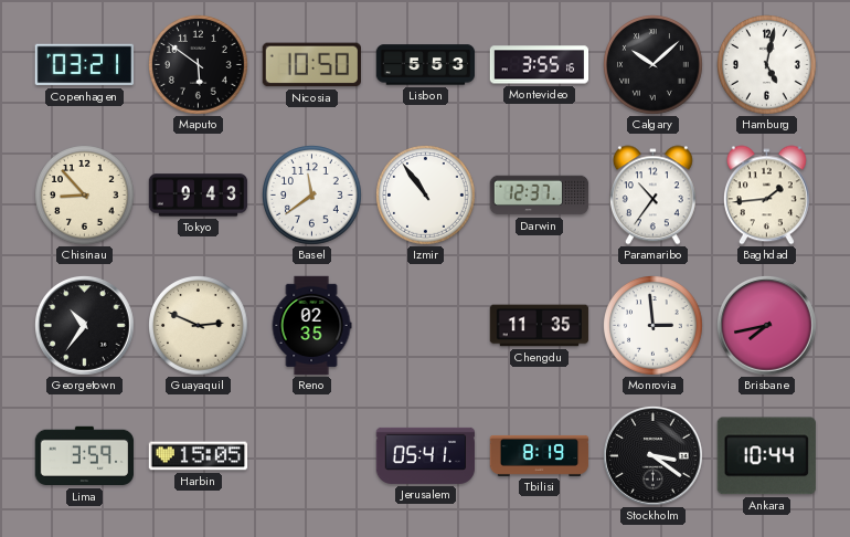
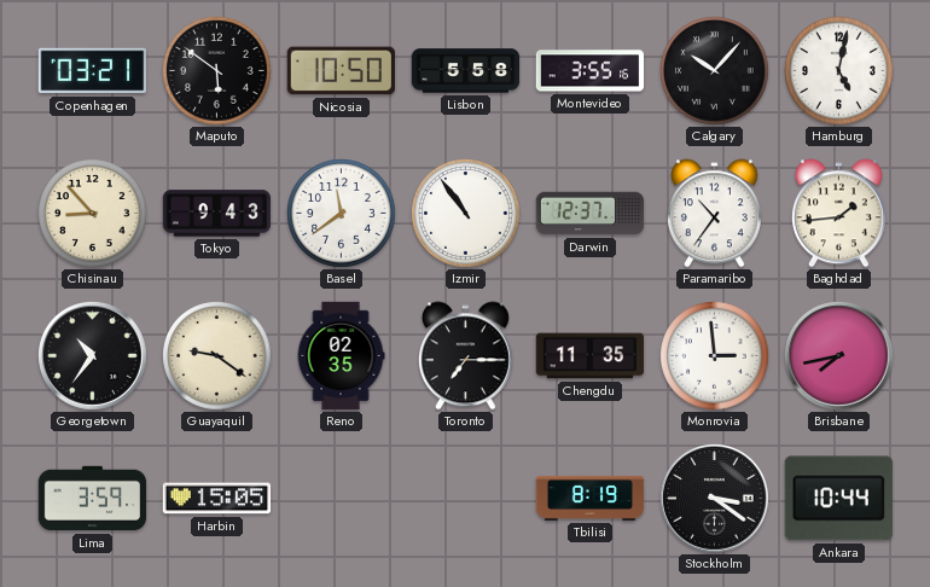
Lisbon: 5:53 -> 5:58 (466, 71)
Calgary: 10:08 -> 10:07 (715, 71)
Guayaquil: 2:49 -> 9:21 (217, 356)
Toronto: none -> 7:15 (465, 356)
Jerusalem: 05:41 -> none (426, 455)
